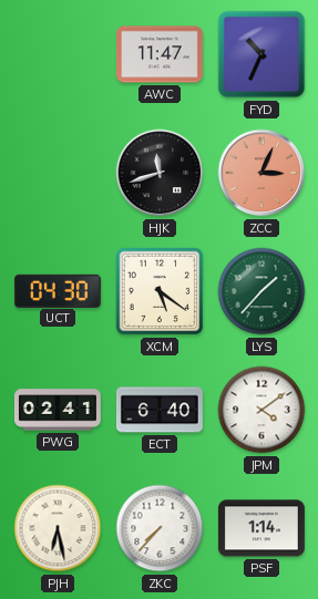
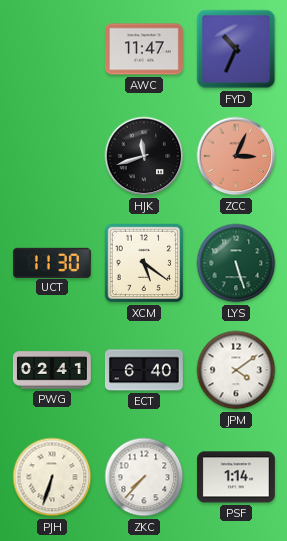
UCT: 04:30 -> 11:30 (52, 262)
LYS: 1:37 -> 5:27 (236, 263)
PJH: 6:28 -> 6:33 (52, 477)
